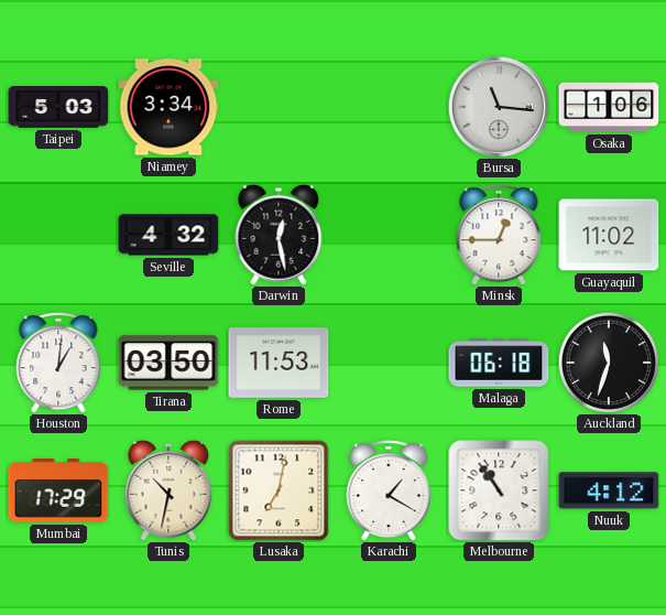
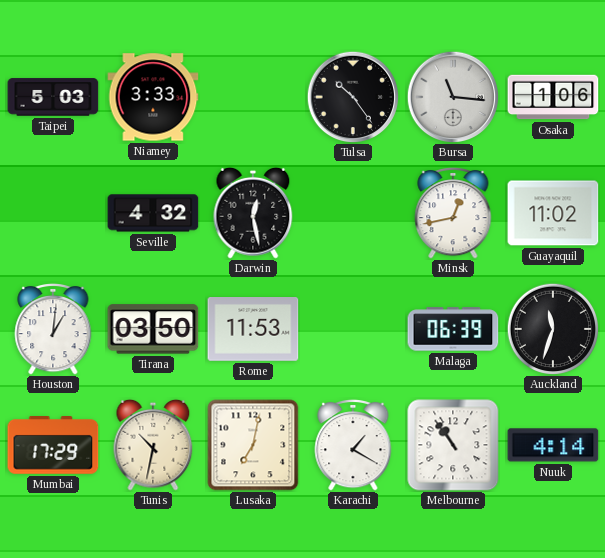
Niamey: 3:34 -> 3:33 (153, 97)
Tulsa: none -> 10:24 (353, 97)
Minsk: 12:45 -> 12:43 (453, 213)
Malaga: 06:18 -> 06:39 (453, 329)
Nuuk: 4:12 -> 4:14 (553, 445)
